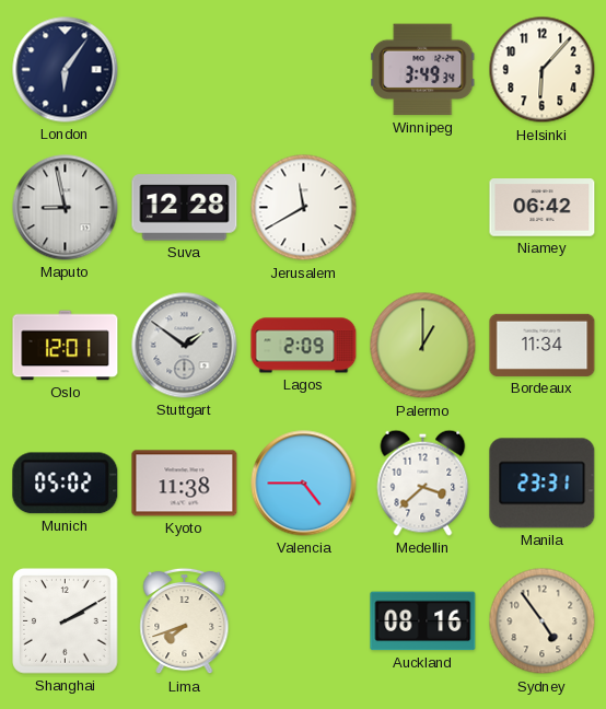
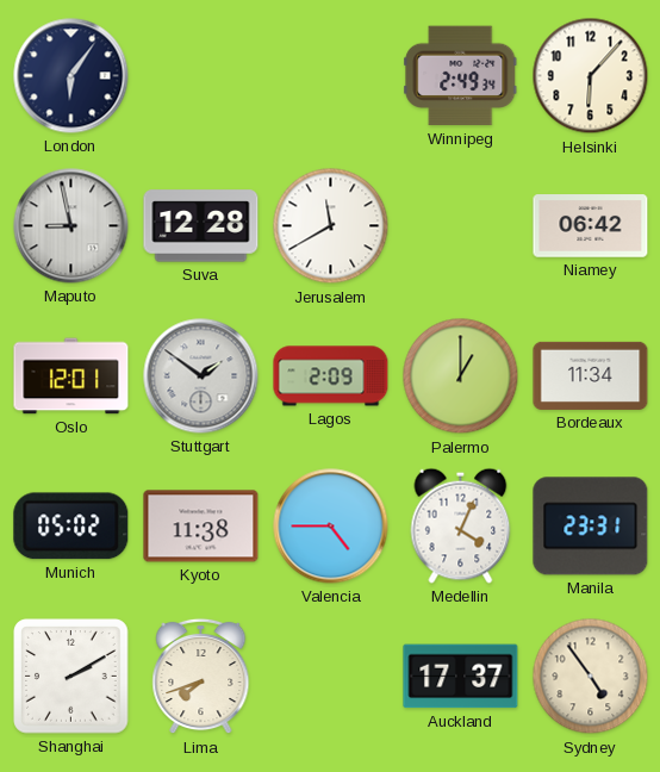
Winnipeg: 3:49 -> 2:49 (461, 76)
Medellin: 3:38 -> 4:04 (461, 525)
Auckland: 08:16 -> 17:37 (461, 677)
